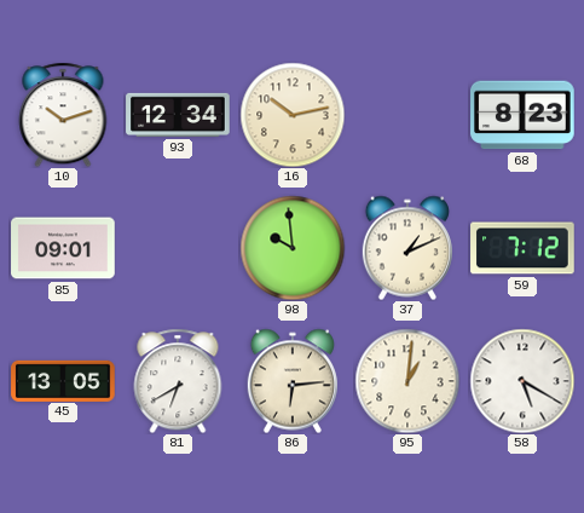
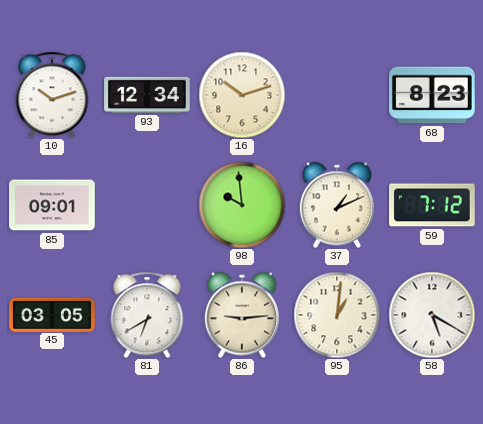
16: 10:13 -> 10:12 (242, 95)
45: 13:05 -> 03:05 (52, 314)
86: 6:14 -> 9:14 (242, 315)
